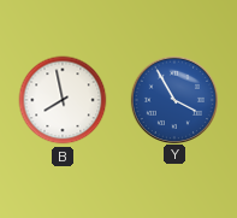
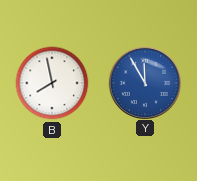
Y: 3:55 -> 11:55 (144, 82)
